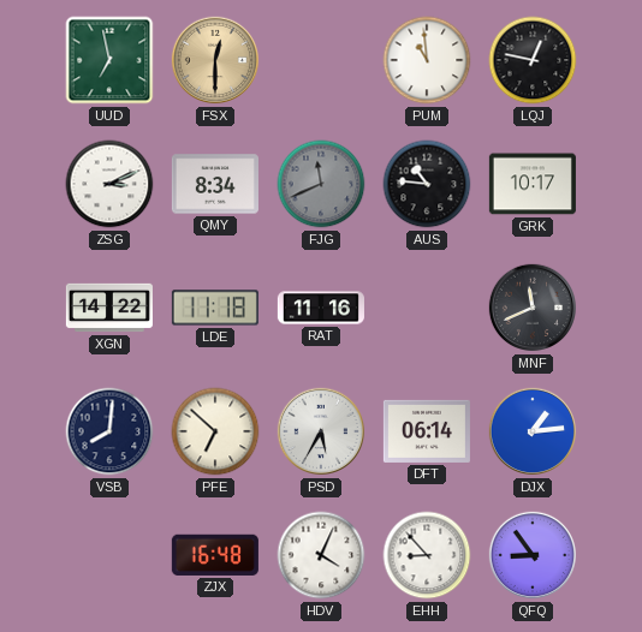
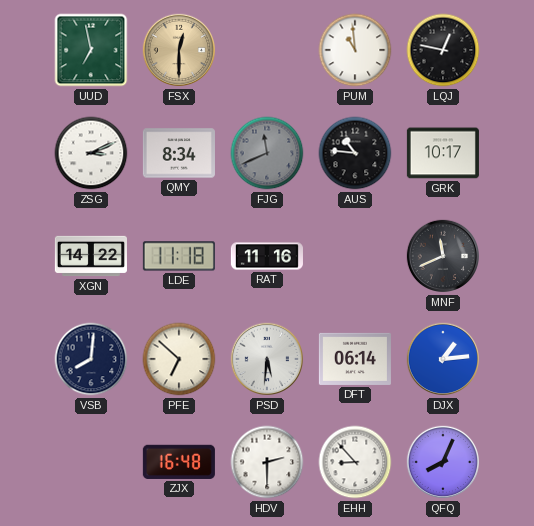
PSD: 5:35 -> 5:31 (266, 359)
HDV: 4:04 -> 2:30 (267, 462)
QFQ: 8:54 -> 8:04 (442, 462)
